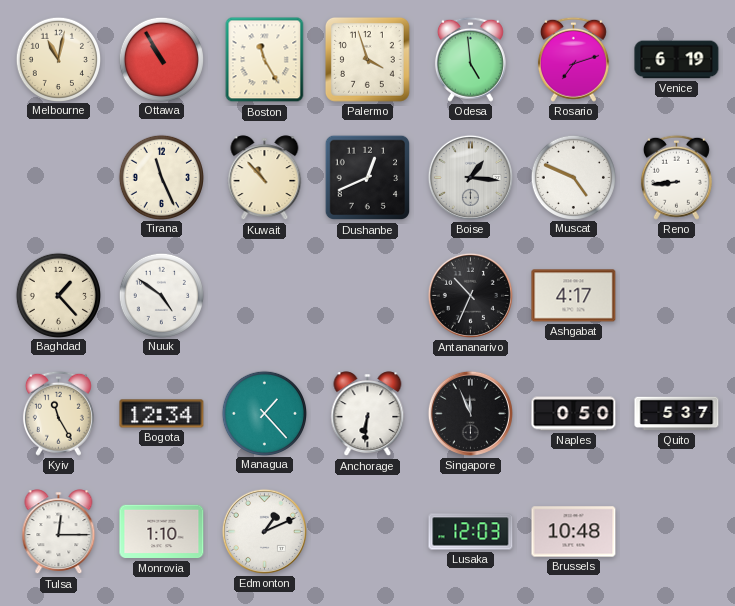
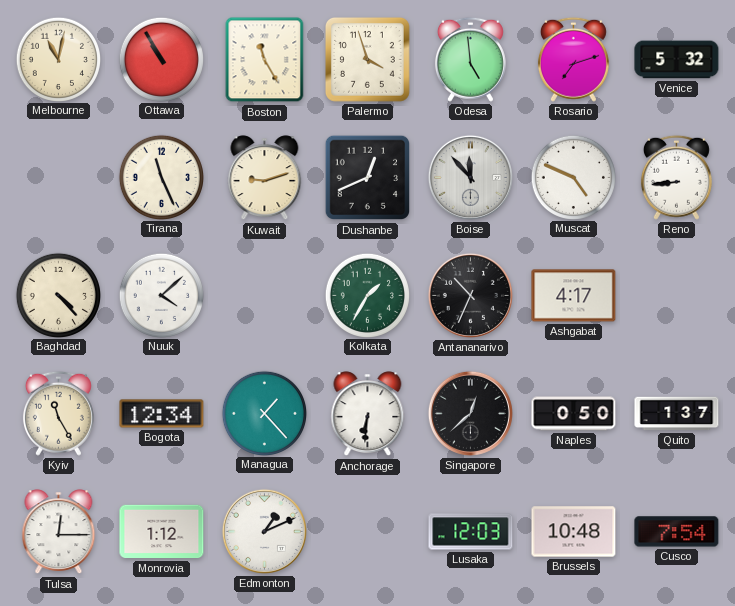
Venice: 6:19 -> 5:32 (677, 60)
Kuwait: 10:53 -> 9:12 (265, 178)
Boise: 1:16 -> 11:53 (470, 177)
Baghdad: 1:23 -> 4:23 (58, 295)
Nuuk: 4:51 -> 4:08 (161, 295)
Kolkata: none -> 1:35 (367, 295)
Singapore: 11:56 -> 12:38 (470, 413)
Quito: 5:37 -> 1:37 (677, 414)
Monrovia: 1:10 -> 1:12 (162, 532)
Cusco: none -> 7:54 (677, 532)
